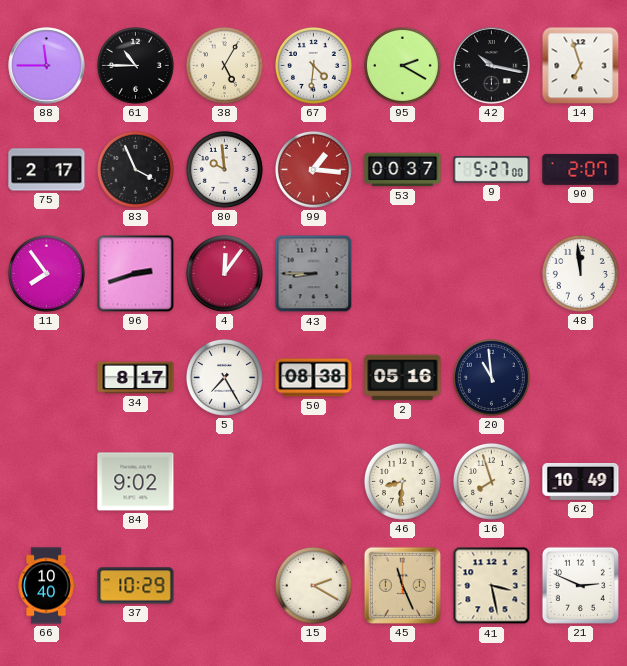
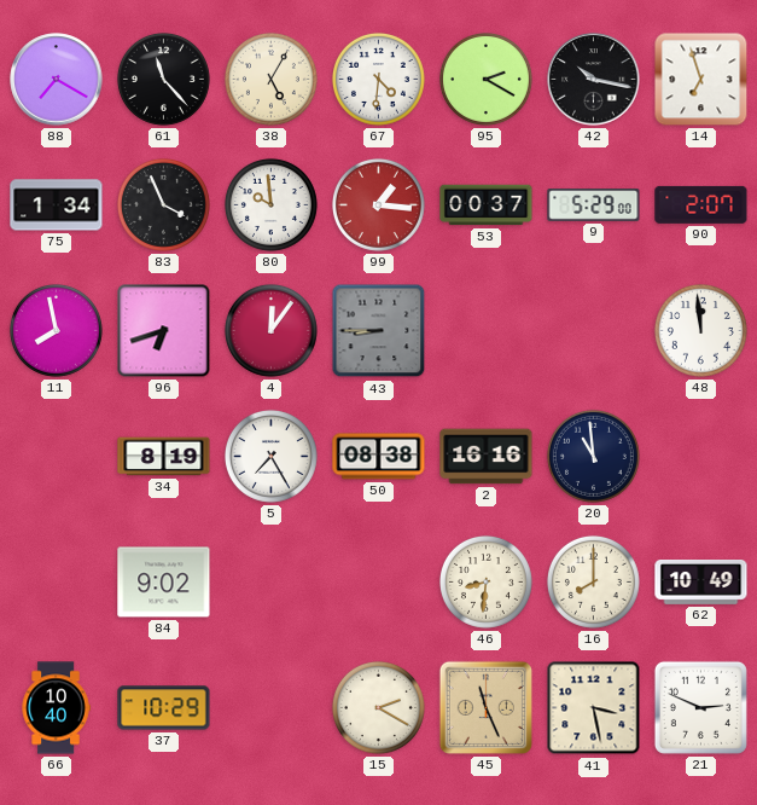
88: 11:45 -> 7:20 (57, 80)
61: 10:45 -> 11:23 (163, 79)
75: 2:17 -> 1:34 (57, 205)
9: 5:27 -> 5:29 (594, 205)
11: 7:54 -> 7:58 (56, 330)
96: 2:42 -> 6:42 (164, 331)
34: 8:17 -> 8:19 (164, 457)
2: 05:16 -> 16:16 (487, 457)
16: 7:57 -> 8:00 (593, 581)
